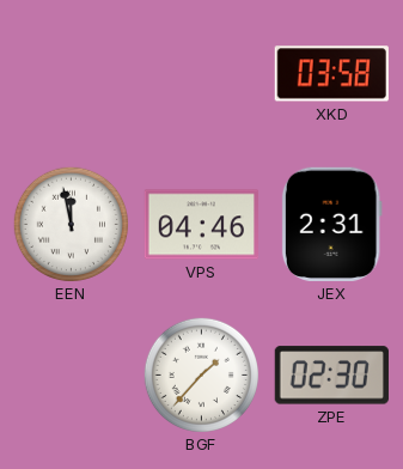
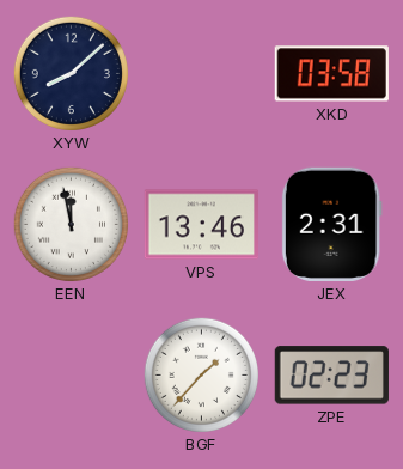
XYW: none -> 8:08 (71, 73)
VPS: 04:46 -> 13:46 (201, 225)
ZPE: 02:30 -> 02:23 (331, 376)
